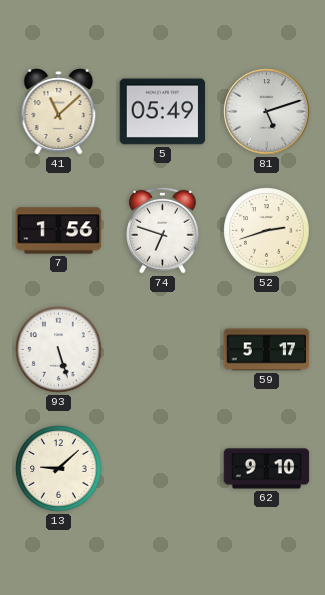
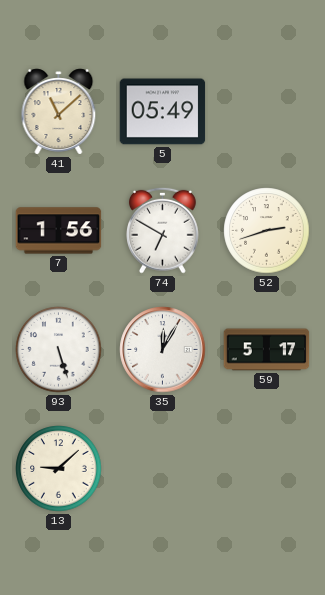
81: 5:12 -> none (267, 112)
74: 6:48 -> 6:50 (163, 230)
35: none -> 12:05 (163, 350)
62: 9:10 -> none (267, 469)
